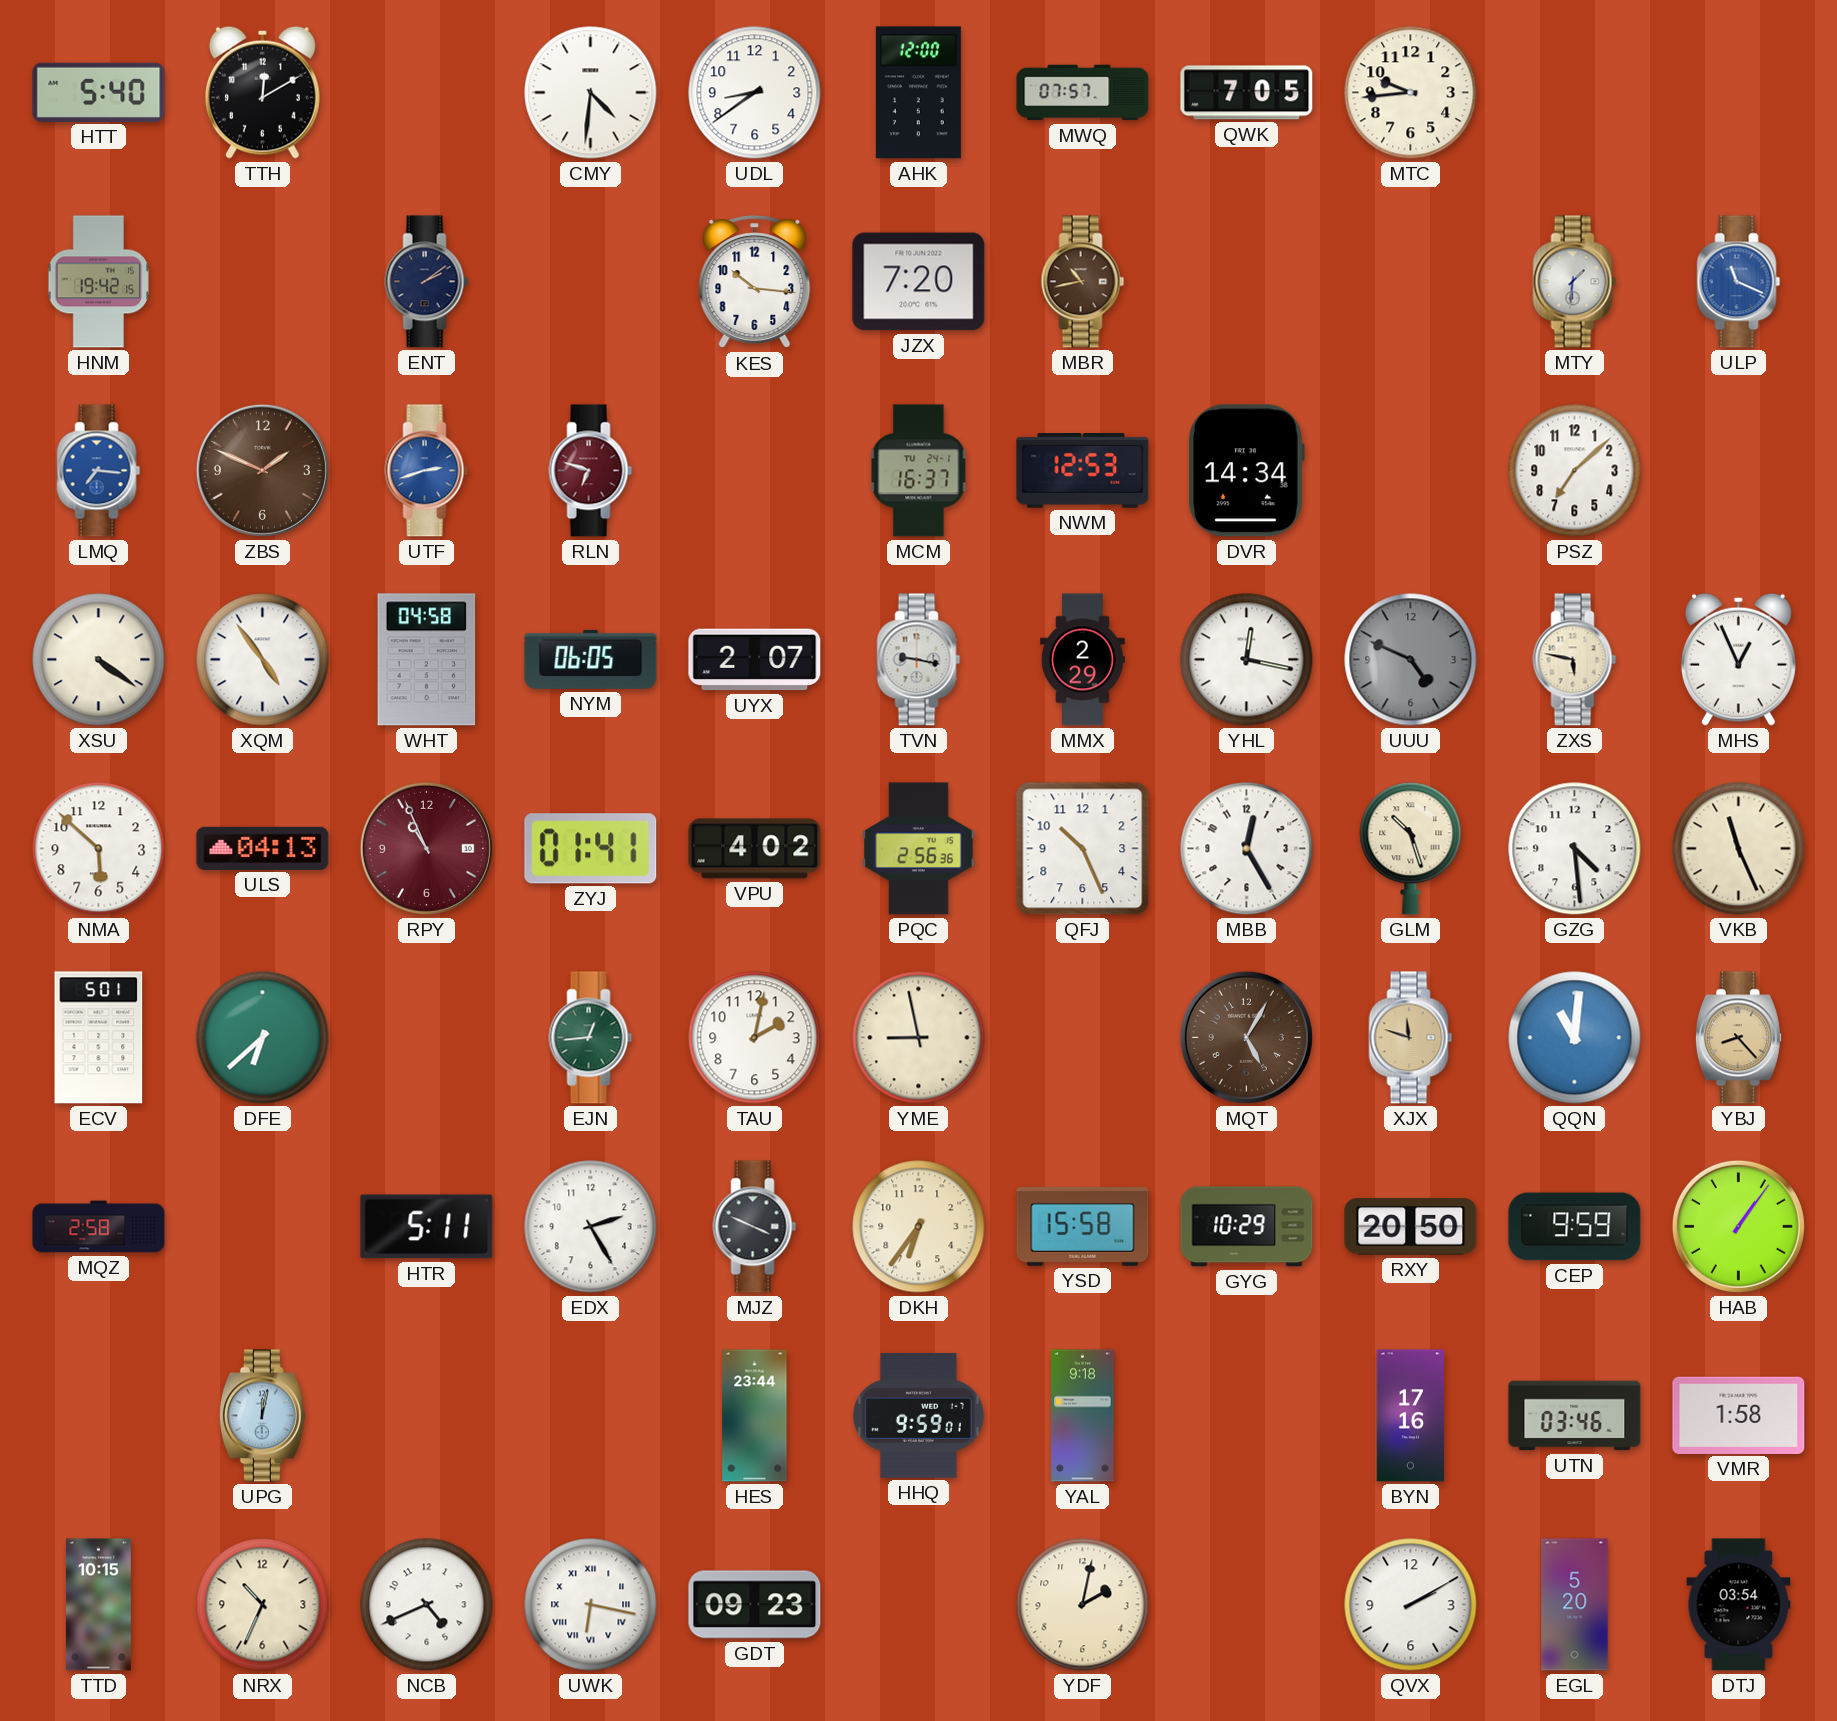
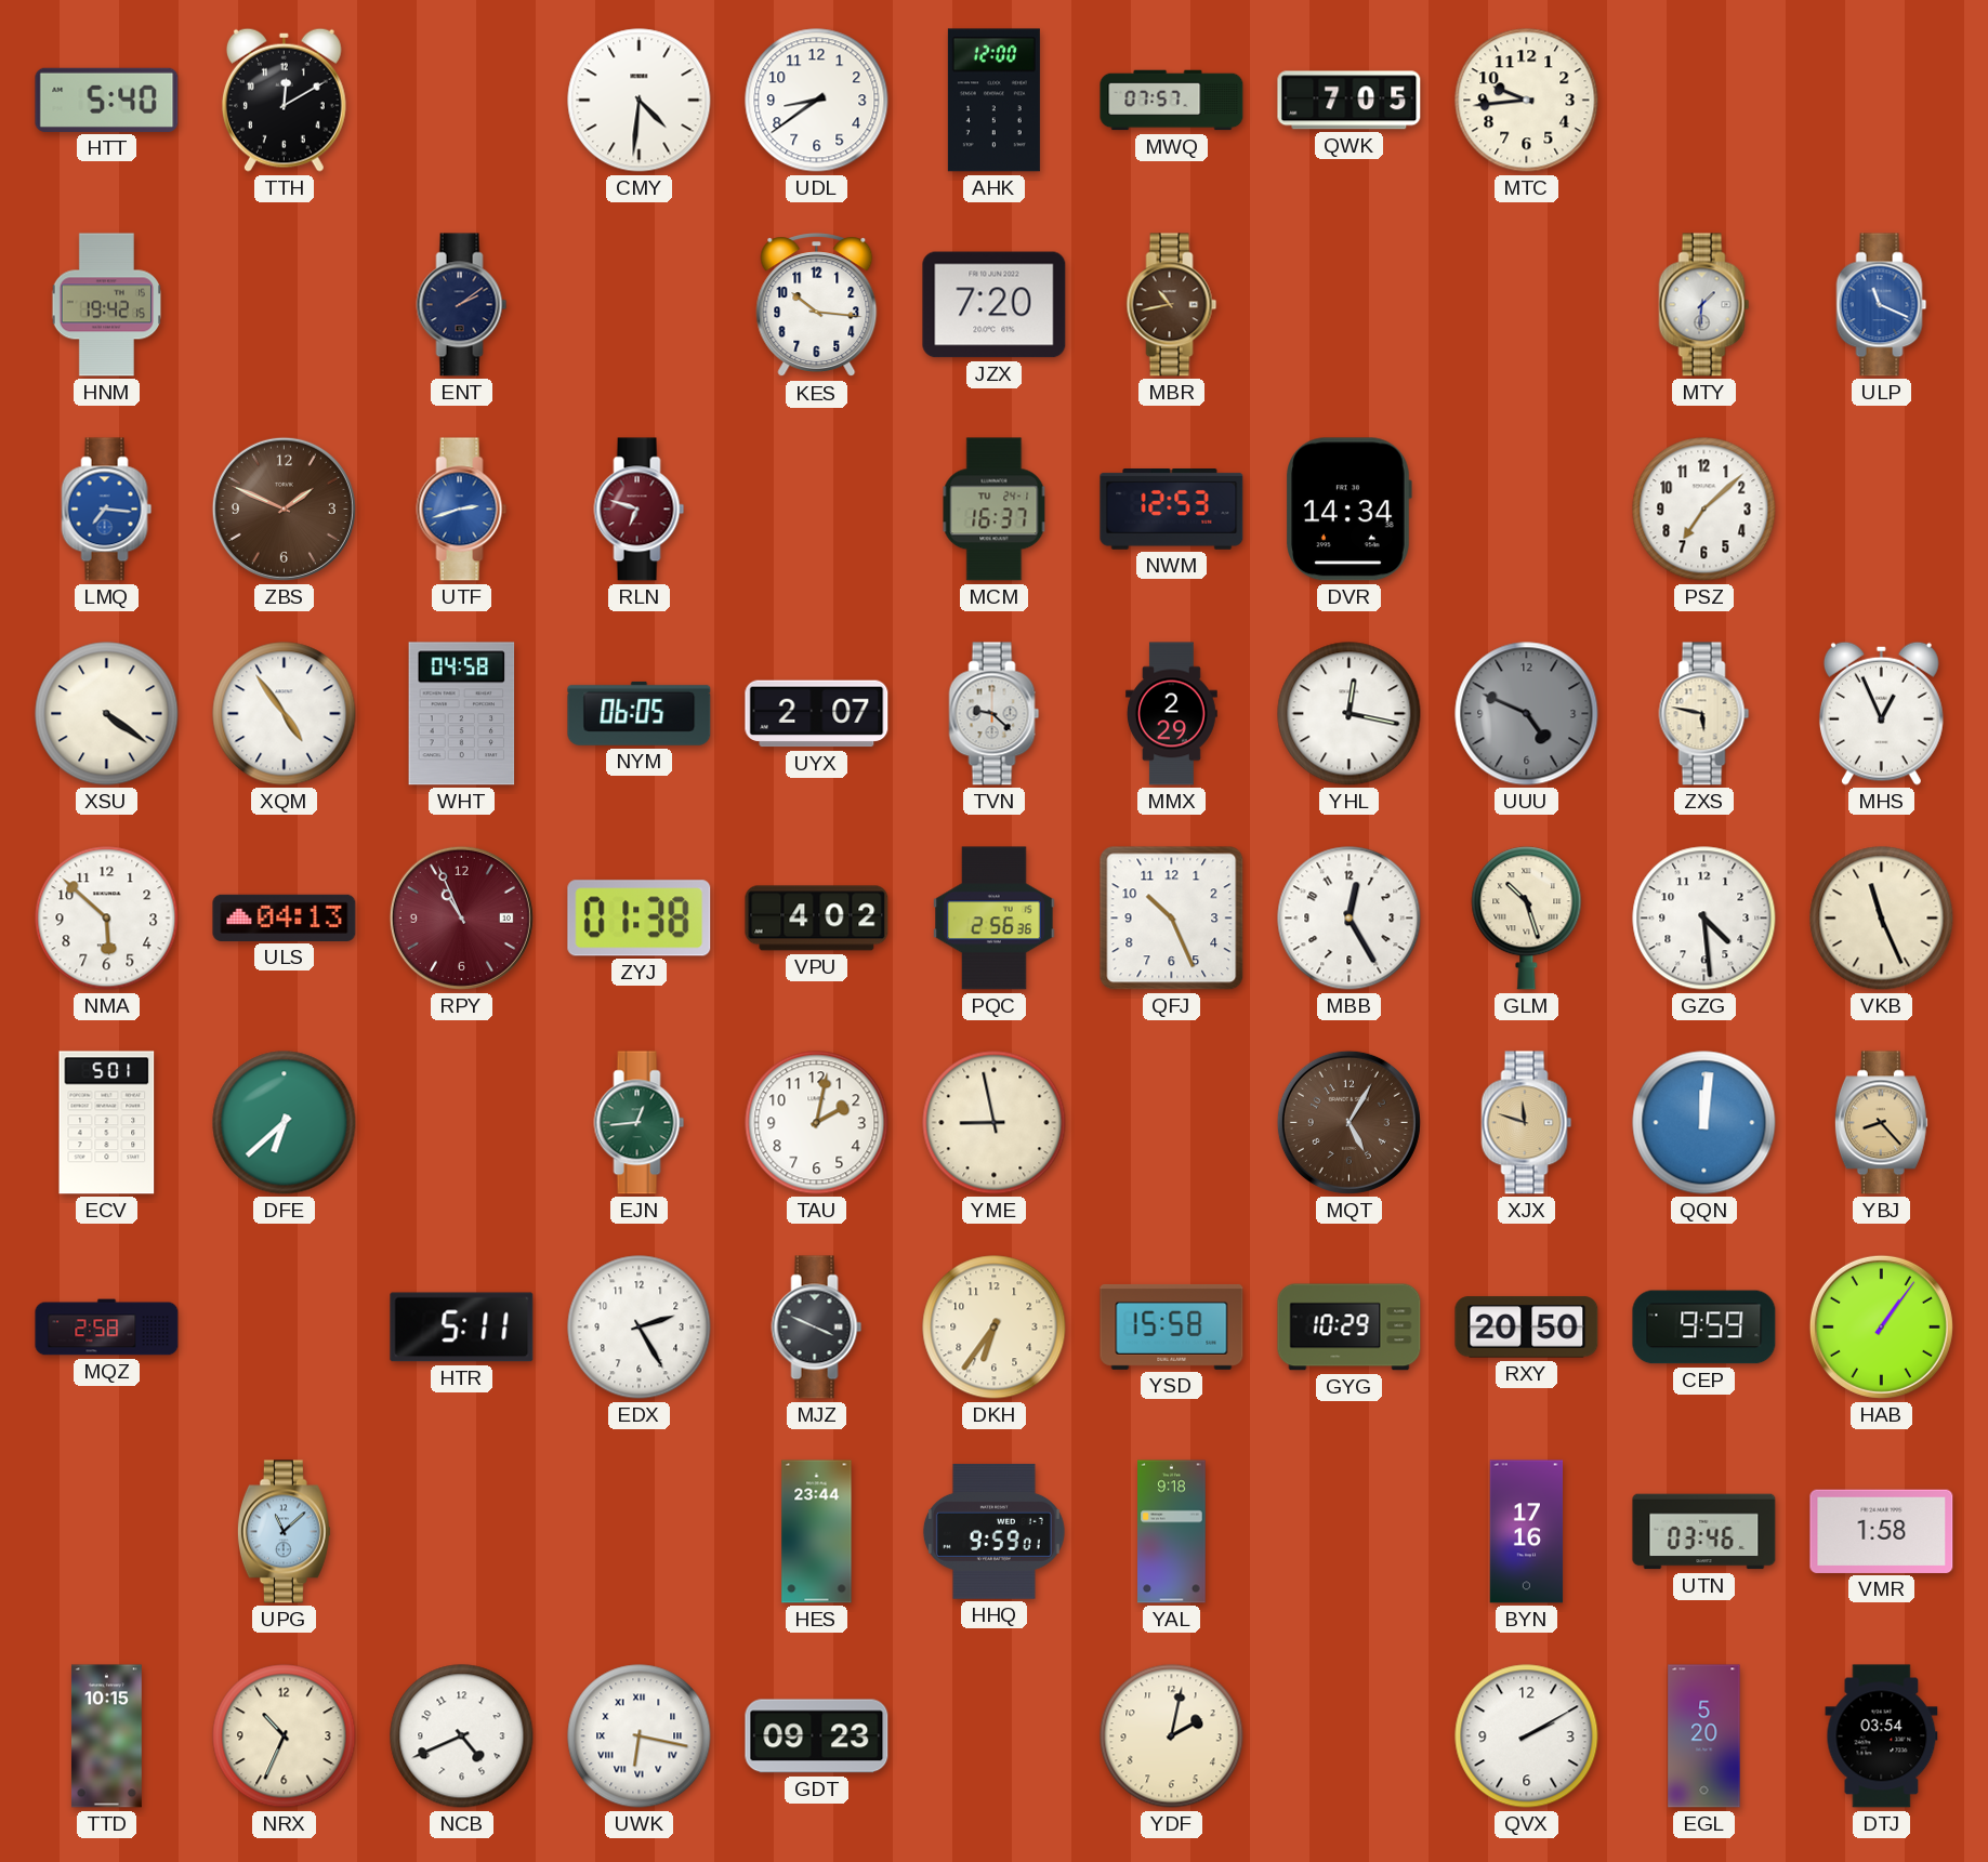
TVN: 9:17 -> 9:22 (995, 714)
ZYJ: 01:41 -> 01:38 (640, 919)
QQN: 11:01 -> 12:01 (1704, 1123)
UPG: 12:02 -> 11:08 (284, 1532)
